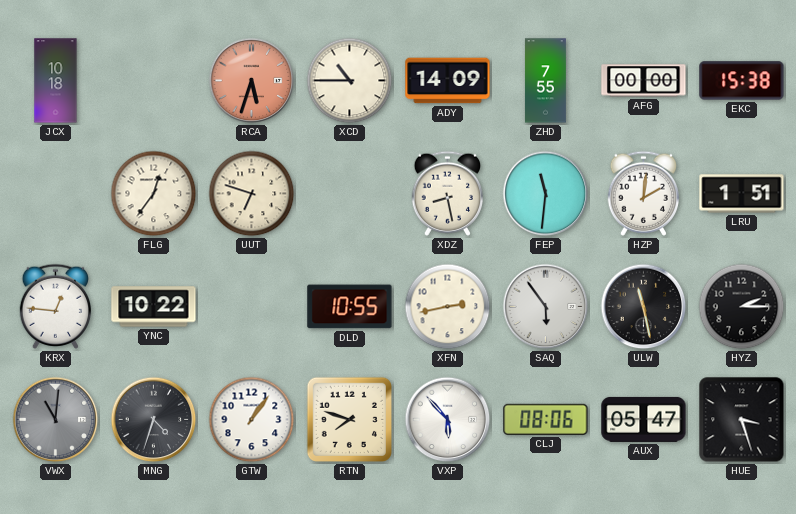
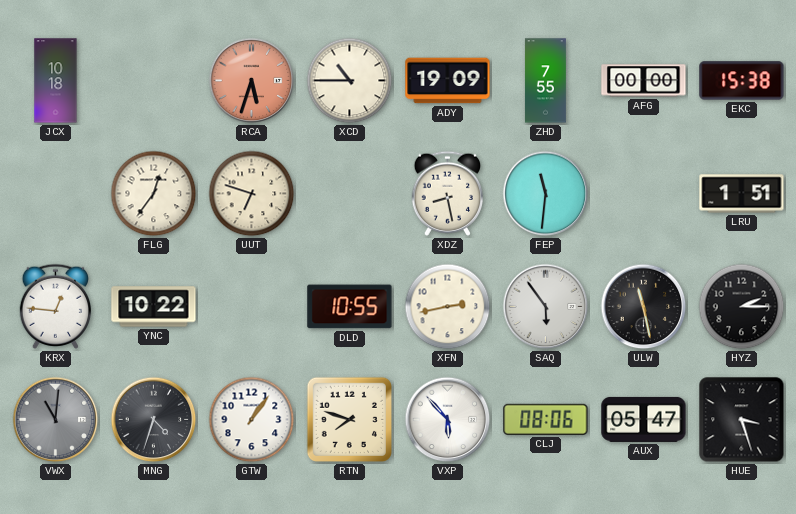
ADY: 14:09 -> 19:09 (448, 81)
HZP: 2:01 -> none (643, 193)
